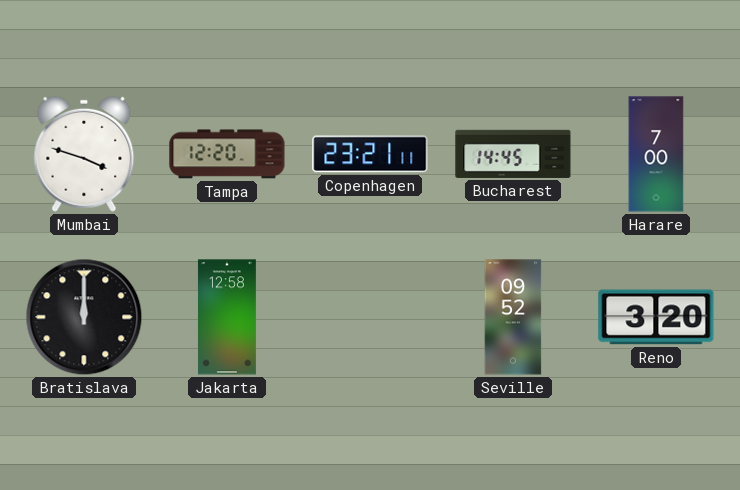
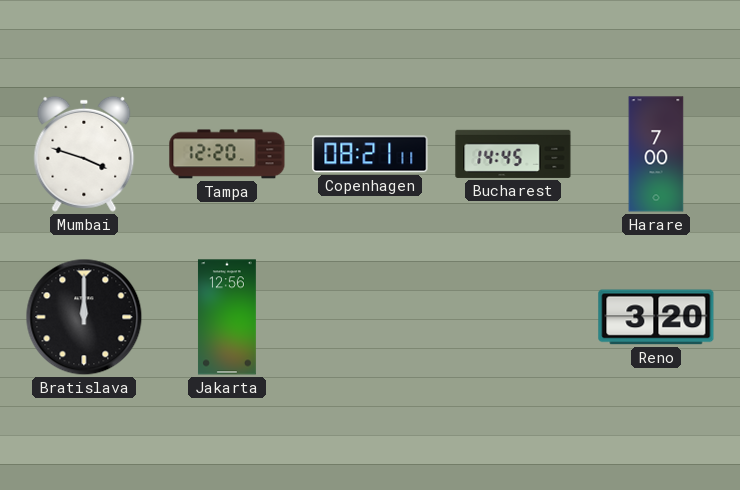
Copenhagen: 23:21 -> 08:21 (370, 154)
Jakarta: 12:58 -> 12:56 (227, 317)
Seville: 09:52 -> none (513, 317)
